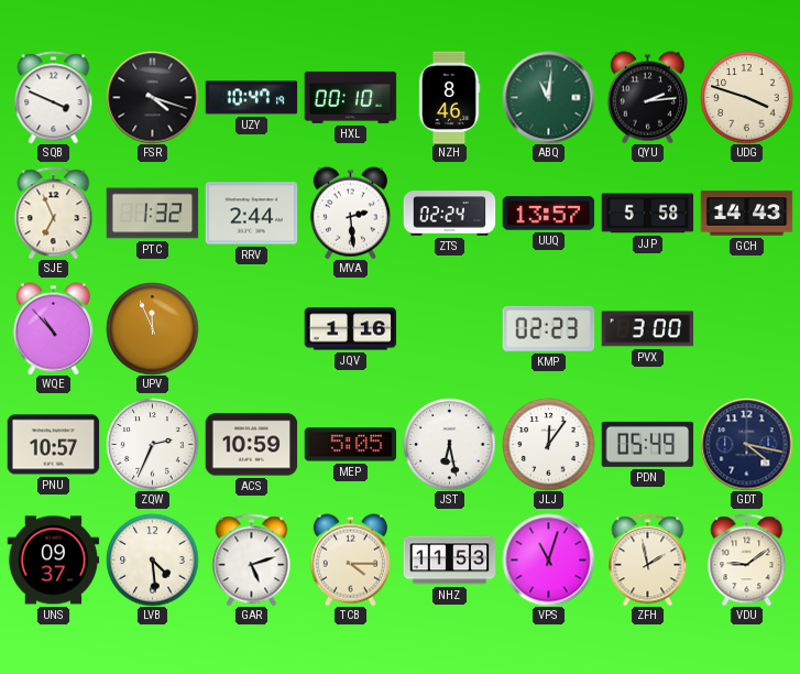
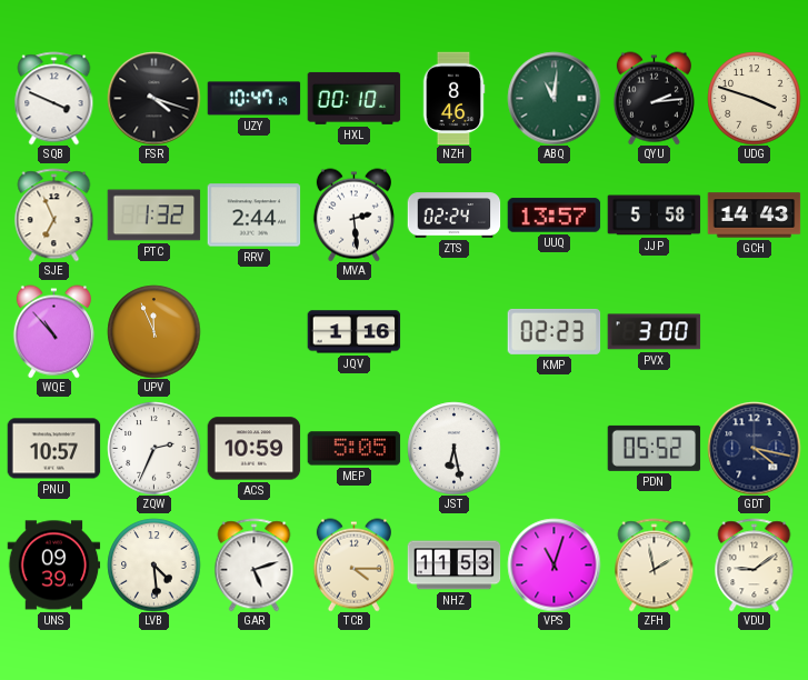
JLJ: 12:06 -> none (548, 444)
PDN: 05:49 -> 05:52 (654, 448)
UNS: 09:37 -> 09:39 (53, 566)
